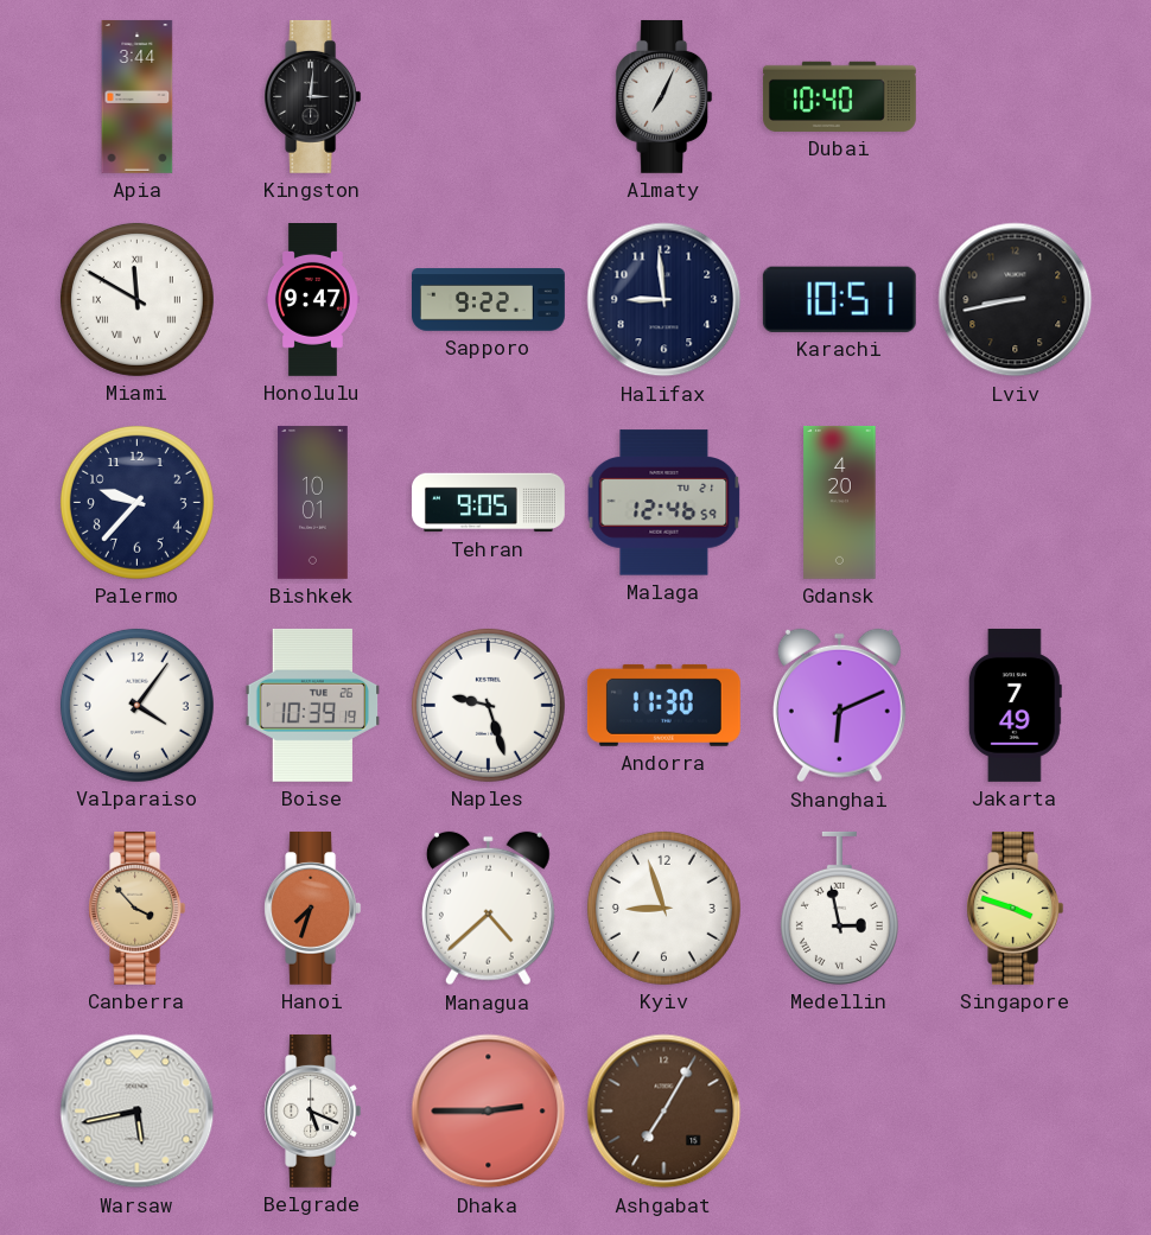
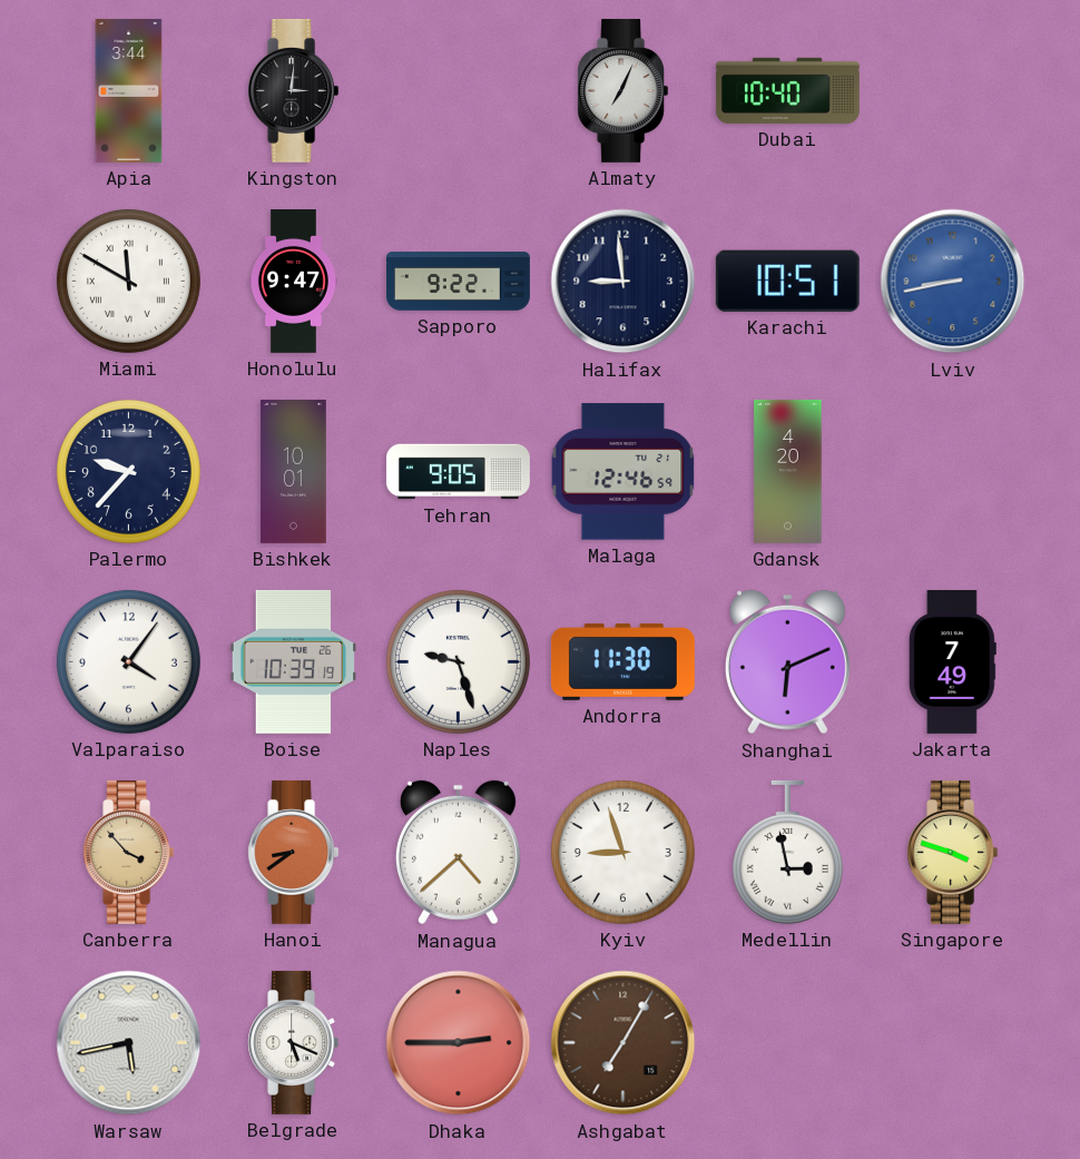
Lviv dial: black -> blue (953, 282)
Hanoi: 7:33 -> 8:39 (294, 852)
